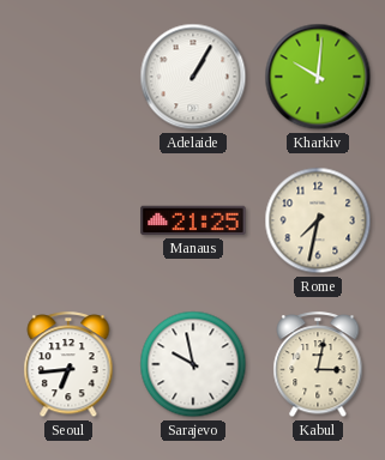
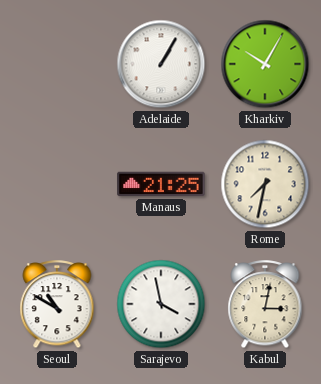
Kharkiv: 10:01 -> 10:05 (265, 64)
Seoul: 6:44 -> 10:50 (57, 305)
Sarajevo: 9:58 -> 3:58 (161, 304)
